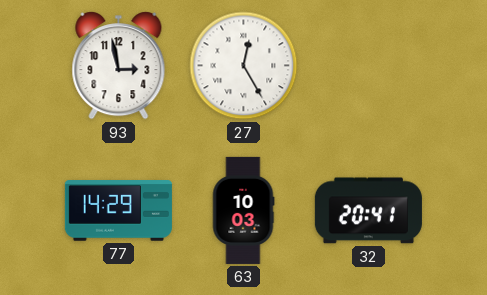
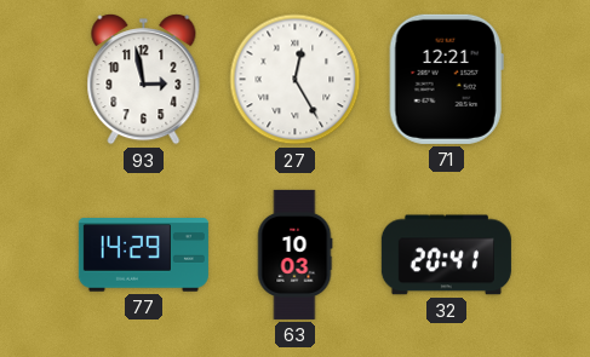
71: none -> 12:21 (446, 79)
